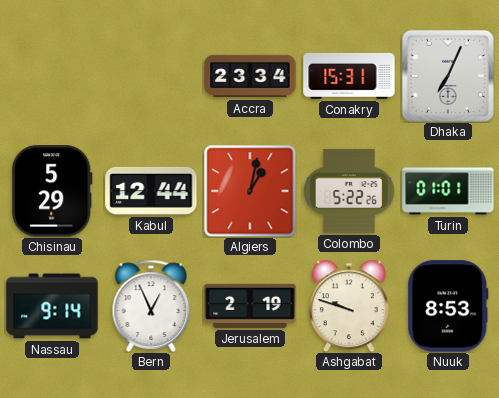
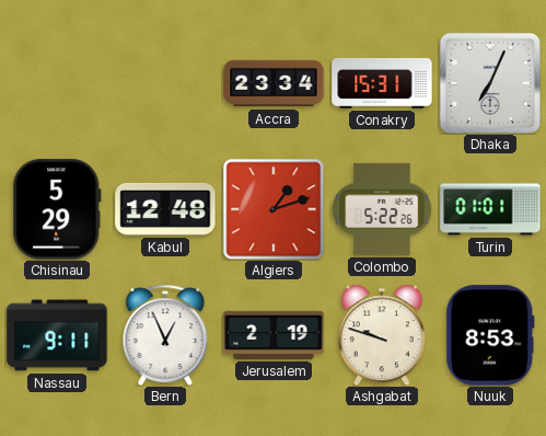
Kabul: 12:44 -> 12:48 (165, 209)
Algiers: 1:02 -> 1:12 (274, 209)
Nassau: 9:14 -> 9:11 (57, 335)
